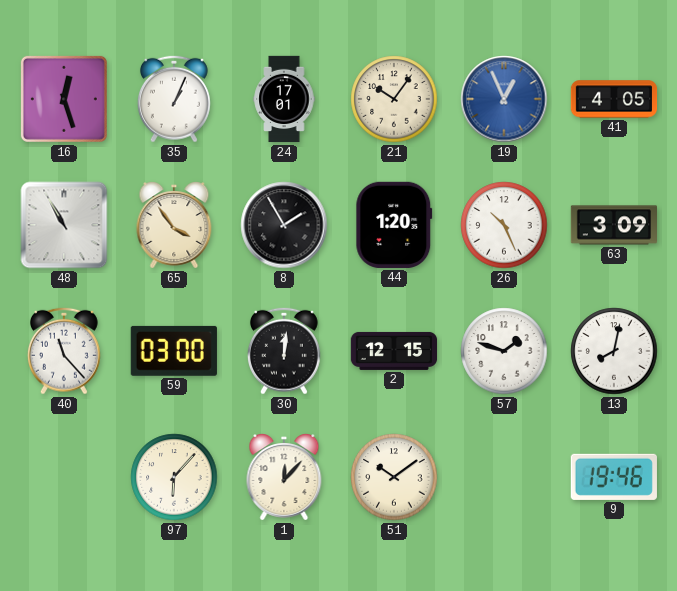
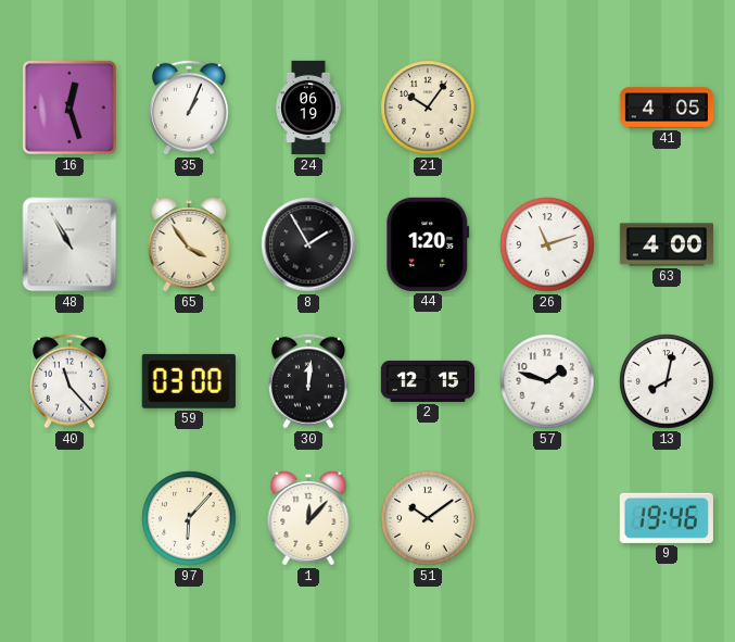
24: 17:01 -> 06:19 (308, 108)
19: 12:56 -> none (504, 99)
26: 10:26 -> 11:12 (547, 244)
63: 3:09 -> 4:00 (667, 244)
